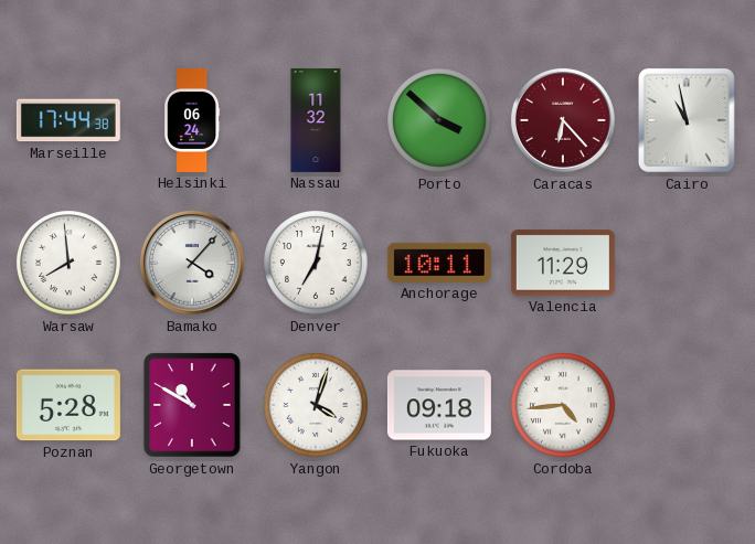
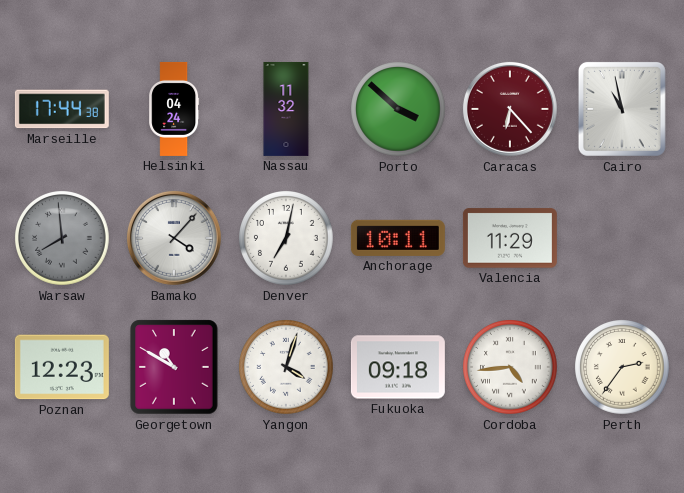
Helsinki: 06:24 -> 04:24 (174, 109)
Warsaw dial: white -> grey (63, 239)
Poznan: 5:28 -> 12:23 (62, 367)
Perth: none -> 2:36 (623, 368)
